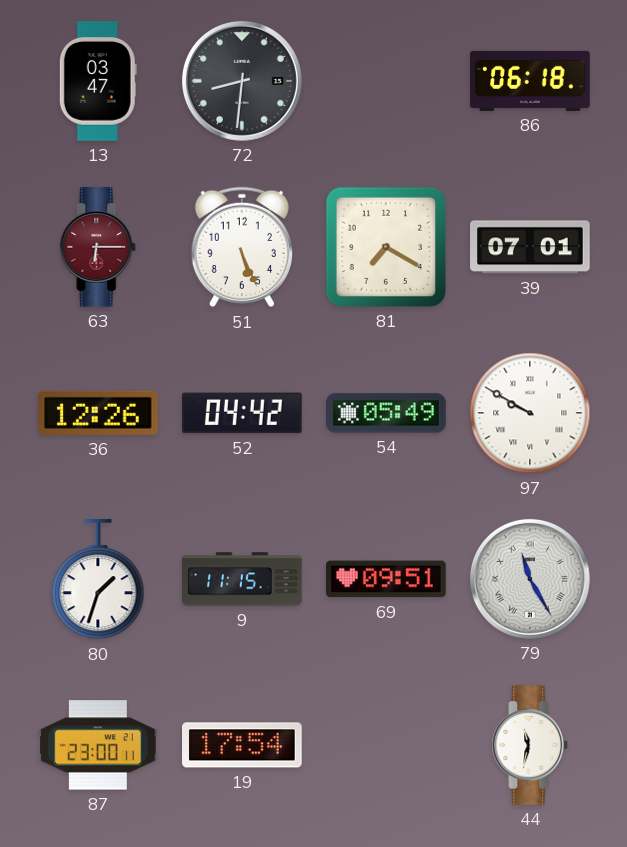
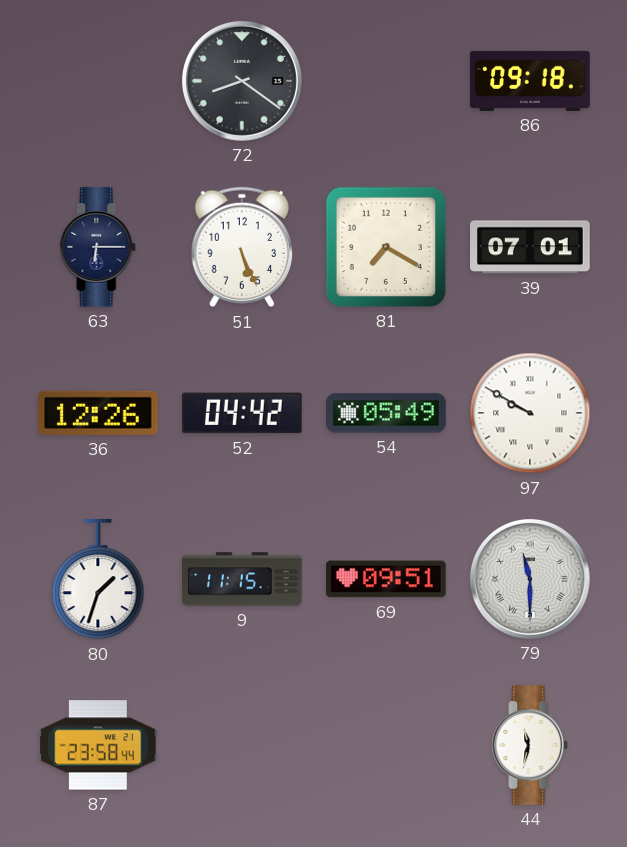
13: 03:47 -> none (98, 81)
72: 8:31 -> 8:21 (242, 81)
86: 06:18 -> 09:18 (530, 81)
63 dial: burgundy -> navy (98, 247)
79: 11:25 -> 11:30 (530, 579)
87: 23:00 -> 23:58 (98, 745)
19: 17:54 -> none (242, 745)
